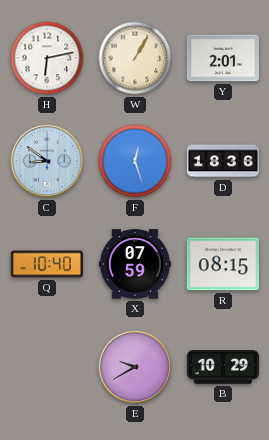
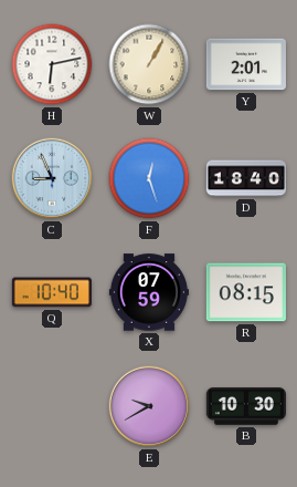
C: 8:51 -> 8:56 (52, 178)
D: 18:36 -> 18:40 (246, 178)
B: 10:29 -> 10:30 (246, 406)
